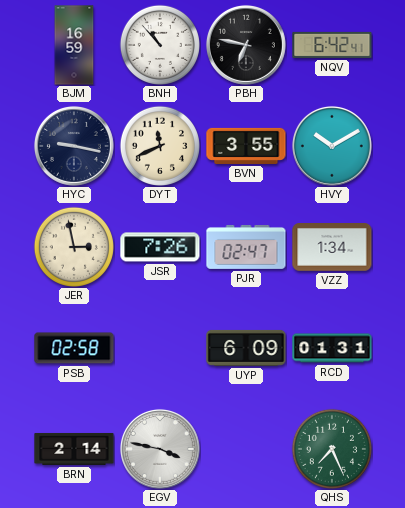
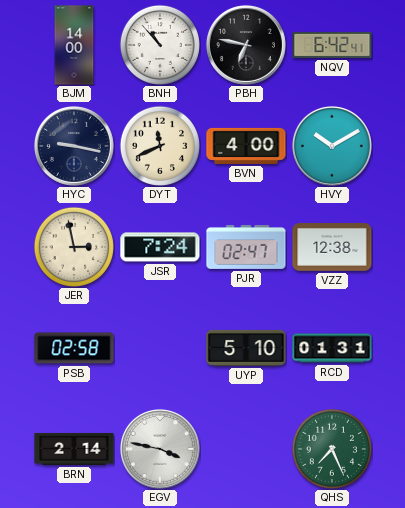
BJM: 16:59 -> 14:00 (74, 45)
BVN: 3:55 -> 4:00 (246, 146)
JSR: 7:26 -> 7:24 (160, 247)
VZZ: 1:34 -> 12:38 (332, 248)
UYP: 6:09 -> 5:10 (246, 348)
